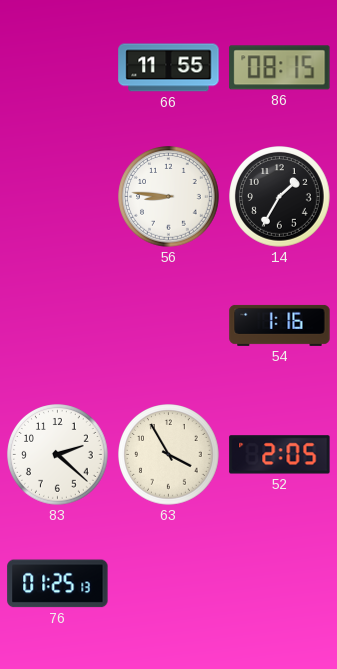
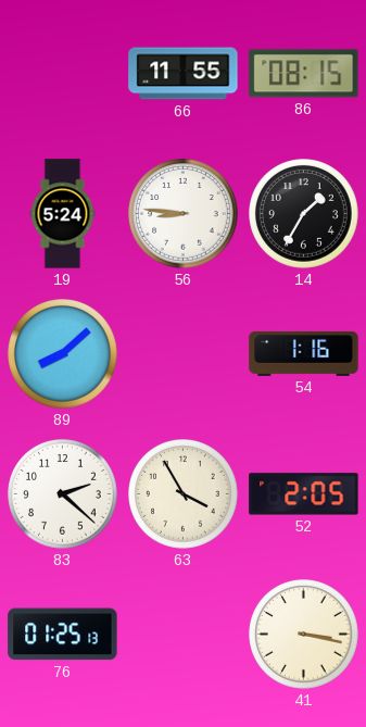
19: none -> 5:24 (63, 214)
89: none -> 8:08 (63, 354)
41: none -> 3:17 (304, 635)
